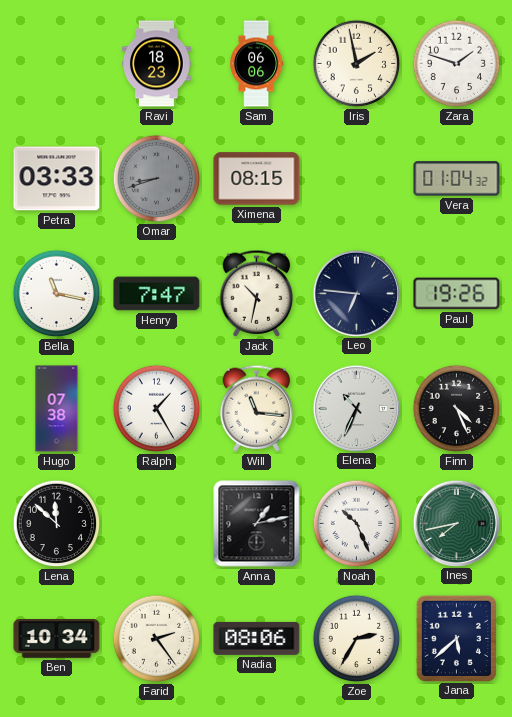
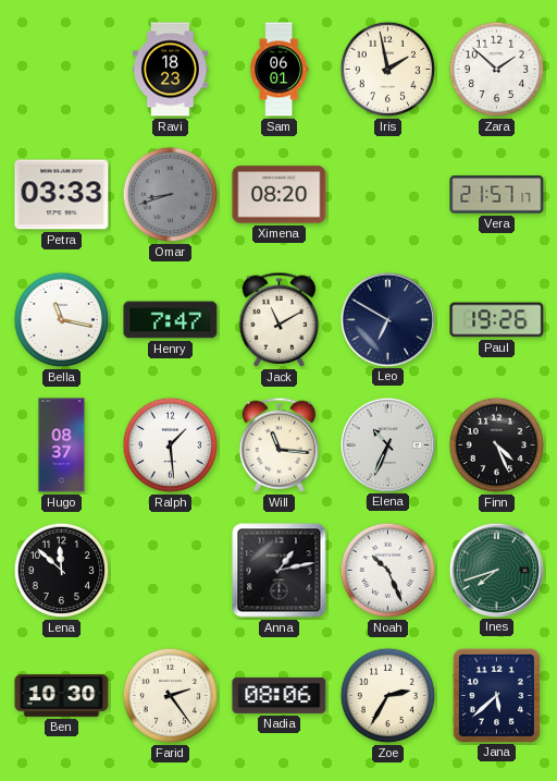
Sam: 06:06 -> 06:01 (280, 70)
Zara: 1:48 -> 1:52 (497, 70)
Ximena: 08:15 -> 08:20 (280, 195)
Vera: 01:04 -> 21:57 (497, 195)
Jack: 10:32 -> 11:10 (280, 319)
Leo: 6:46 -> 6:50 (387, 319)
Hugo: 07:38 -> 08:37 (62, 446)
Ralph: 1:25 -> 1:29 (171, 446)
Ines: 7:43 -> 7:42 (496, 570)
Ben: 10:34 -> 10:30 (62, 696)
